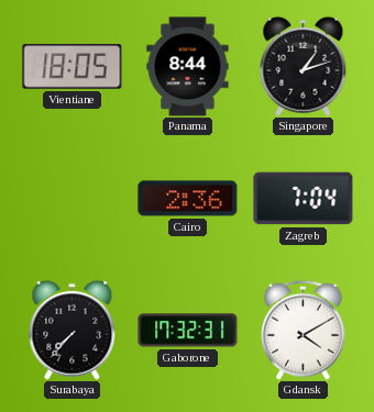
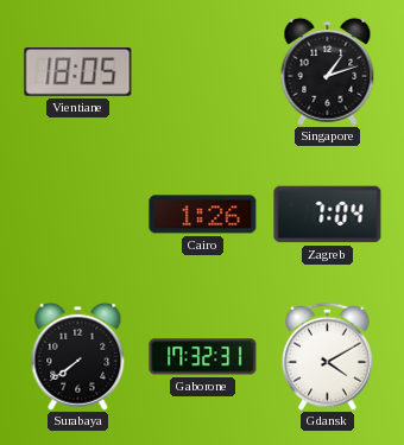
Panama: 8:44 -> none (188, 67)
Cairo: 2:36 -> 1:26 (203, 215)
Surabaya: 7:37 -> 7:39 (78, 356)
